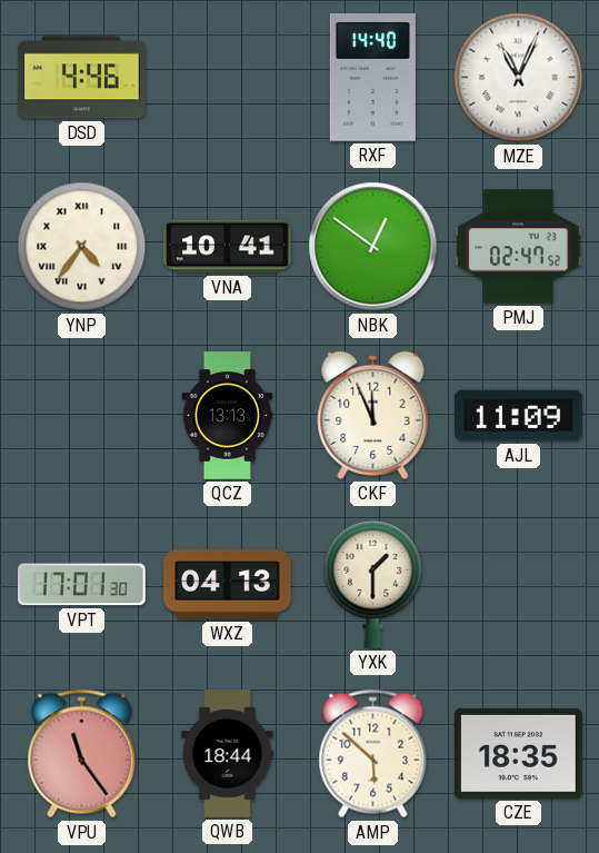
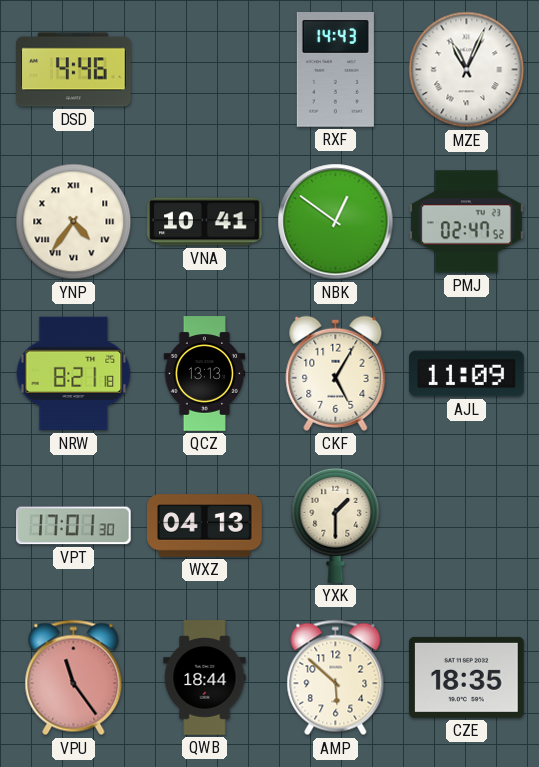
RXF: 14:40 -> 14:43 (335, 70)
NRW: none -> 8:21 (74, 374)
CKF: 11:56 -> 5:05 (336, 373)
